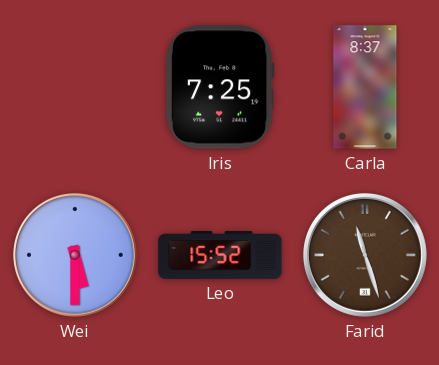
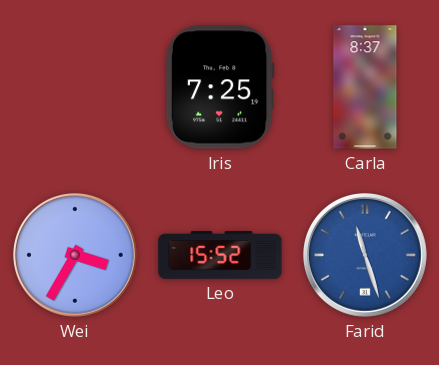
Wei: 5:30 -> 3:35 (75, 255)
Farid dial: brown -> blue (365, 255)
